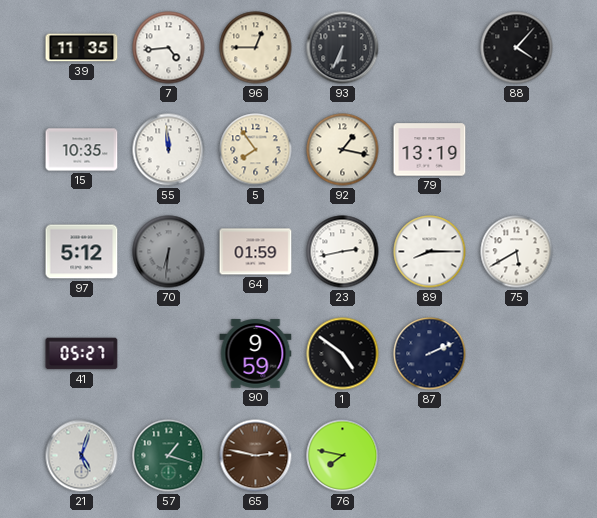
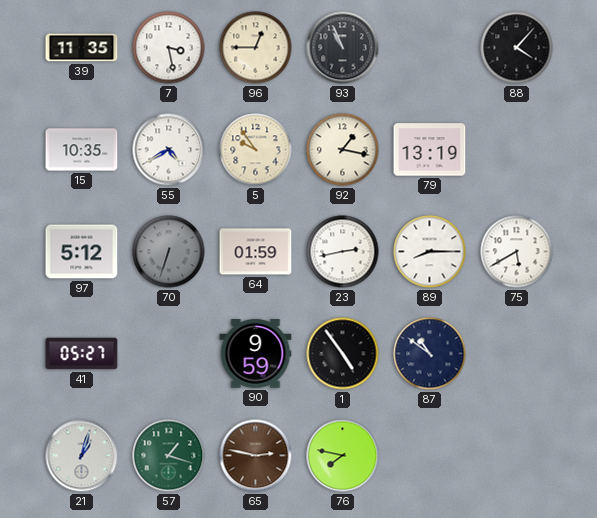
7: 4:44 -> 3:28 (169, 48)
93: 6:34 -> 10:56 (343, 48)
55: 11:59 -> 4:40 (169, 150)
5: 7:54 -> 9:54 (256, 150)
70: 6:31 -> 6:33 (169, 252)
1: 4:51 -> 4:54 (343, 354)
87: 2:11 -> 10:51 (430, 354)
21: 5:03 -> 1:03 (82, 456)
